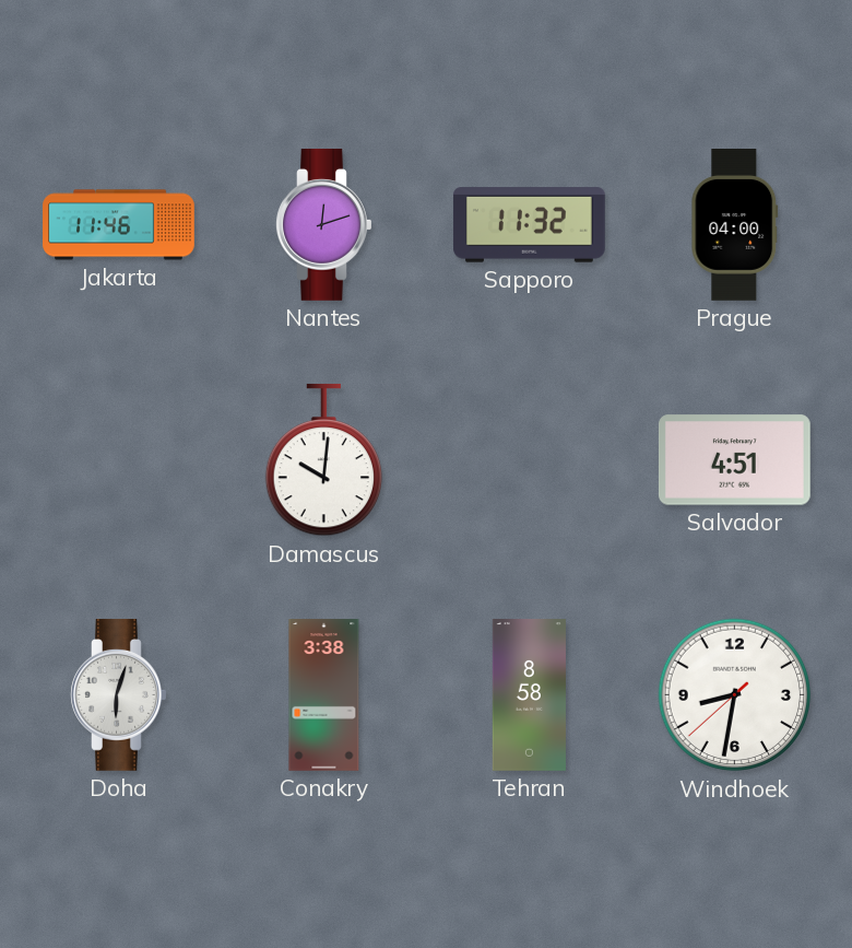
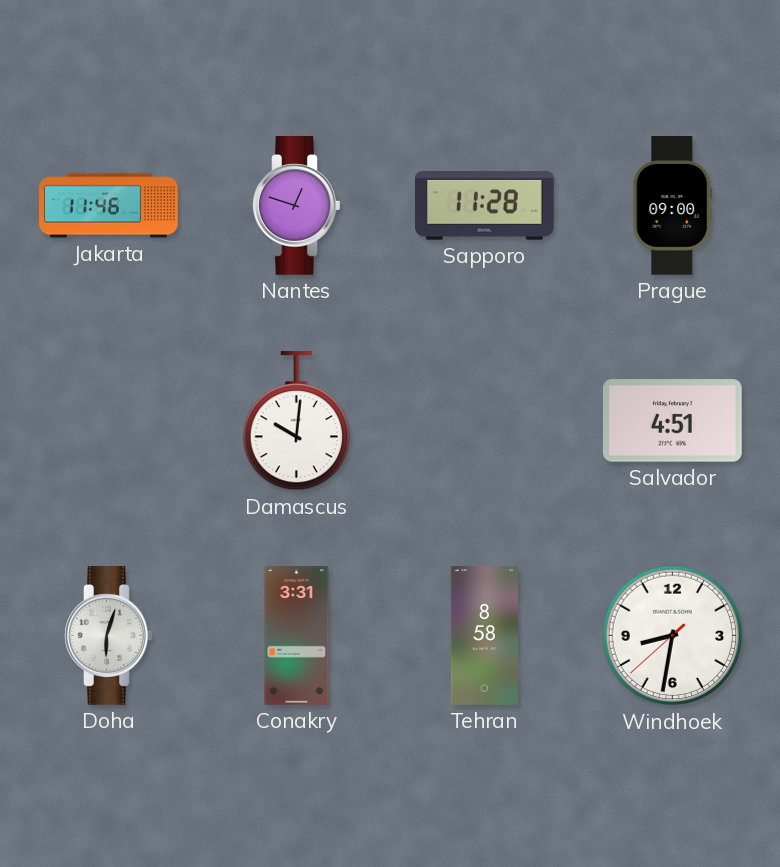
Nantes: 12:12 -> 12:48 (297, 205)
Sapporo: 11:32 -> 11:28 (484, 206)
Prague: 04:00 -> 09:00 (673, 206)
Conakry: 3:38 -> 3:31 (297, 636)
